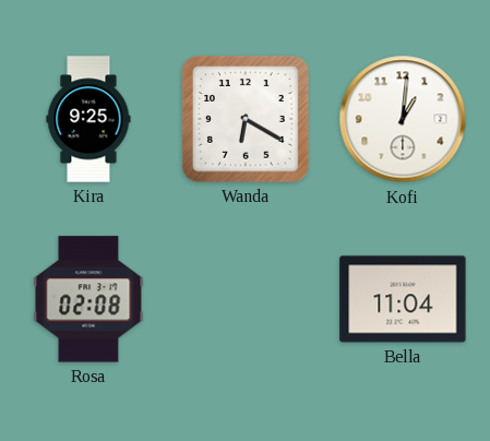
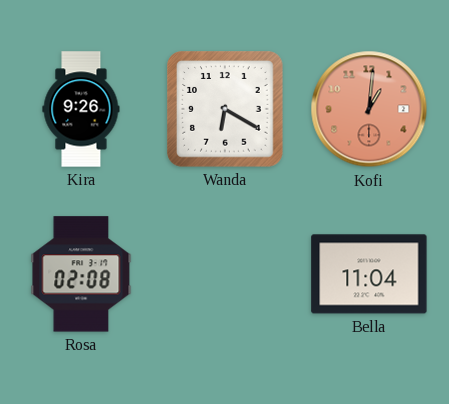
Kira: 9:25 -> 9:26 (81, 109)
Kofi dial: white -> salmon (369, 109)
